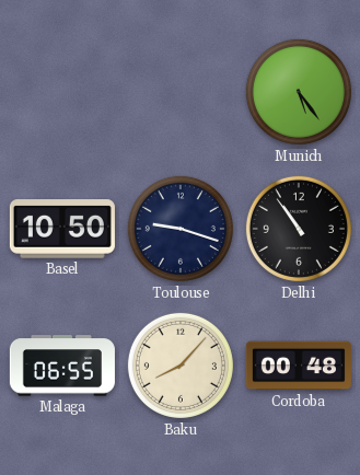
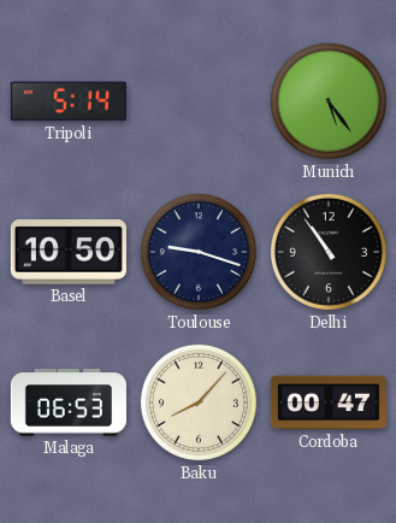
Tripoli: none -> 5:14 (69, 101)
Malaga: 06:55 -> 06:53 (69, 402)
Cordoba: 00:48 -> 00:47 (329, 402)
